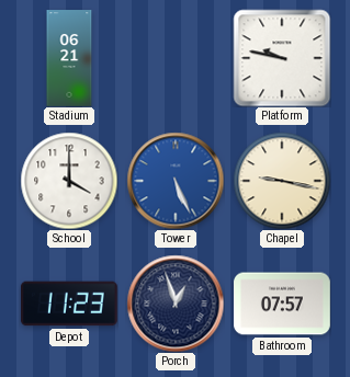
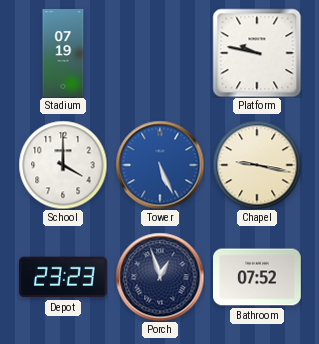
Stadium: 06:21 -> 07:19 (63, 53)
Depot: 11:23 -> 23:23 (63, 277)
Bathroom: 07:57 -> 07:52 (258, 277)
